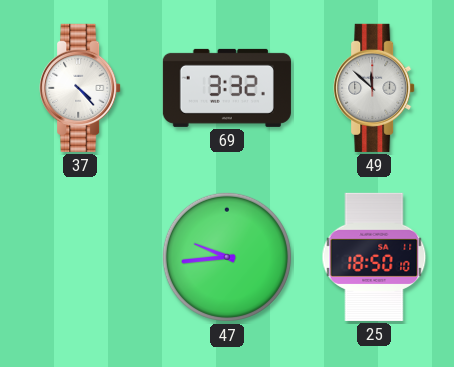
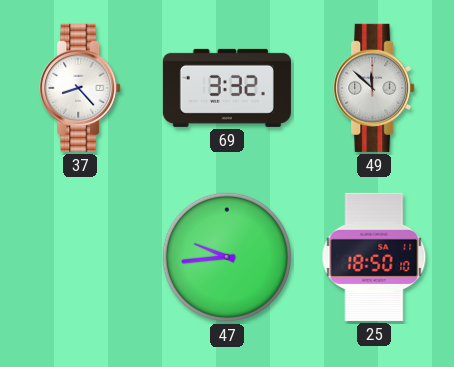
37: 4:23 -> 8:23 (80, 88)
